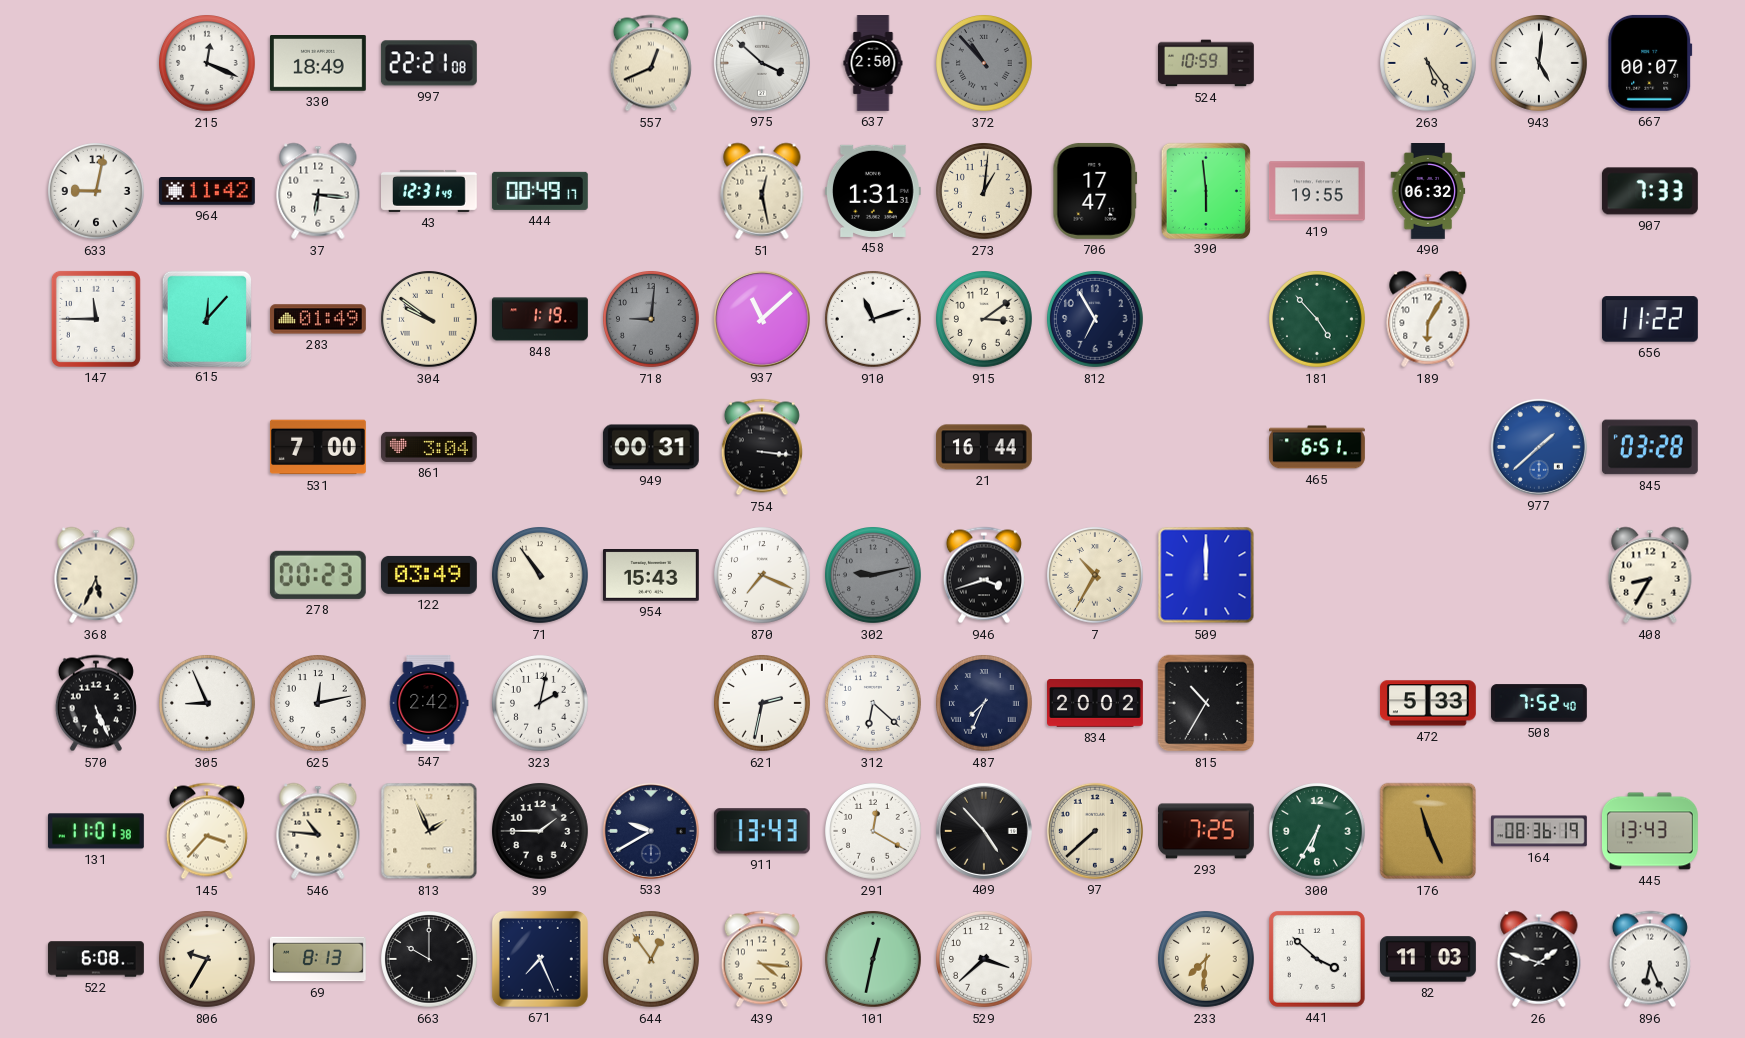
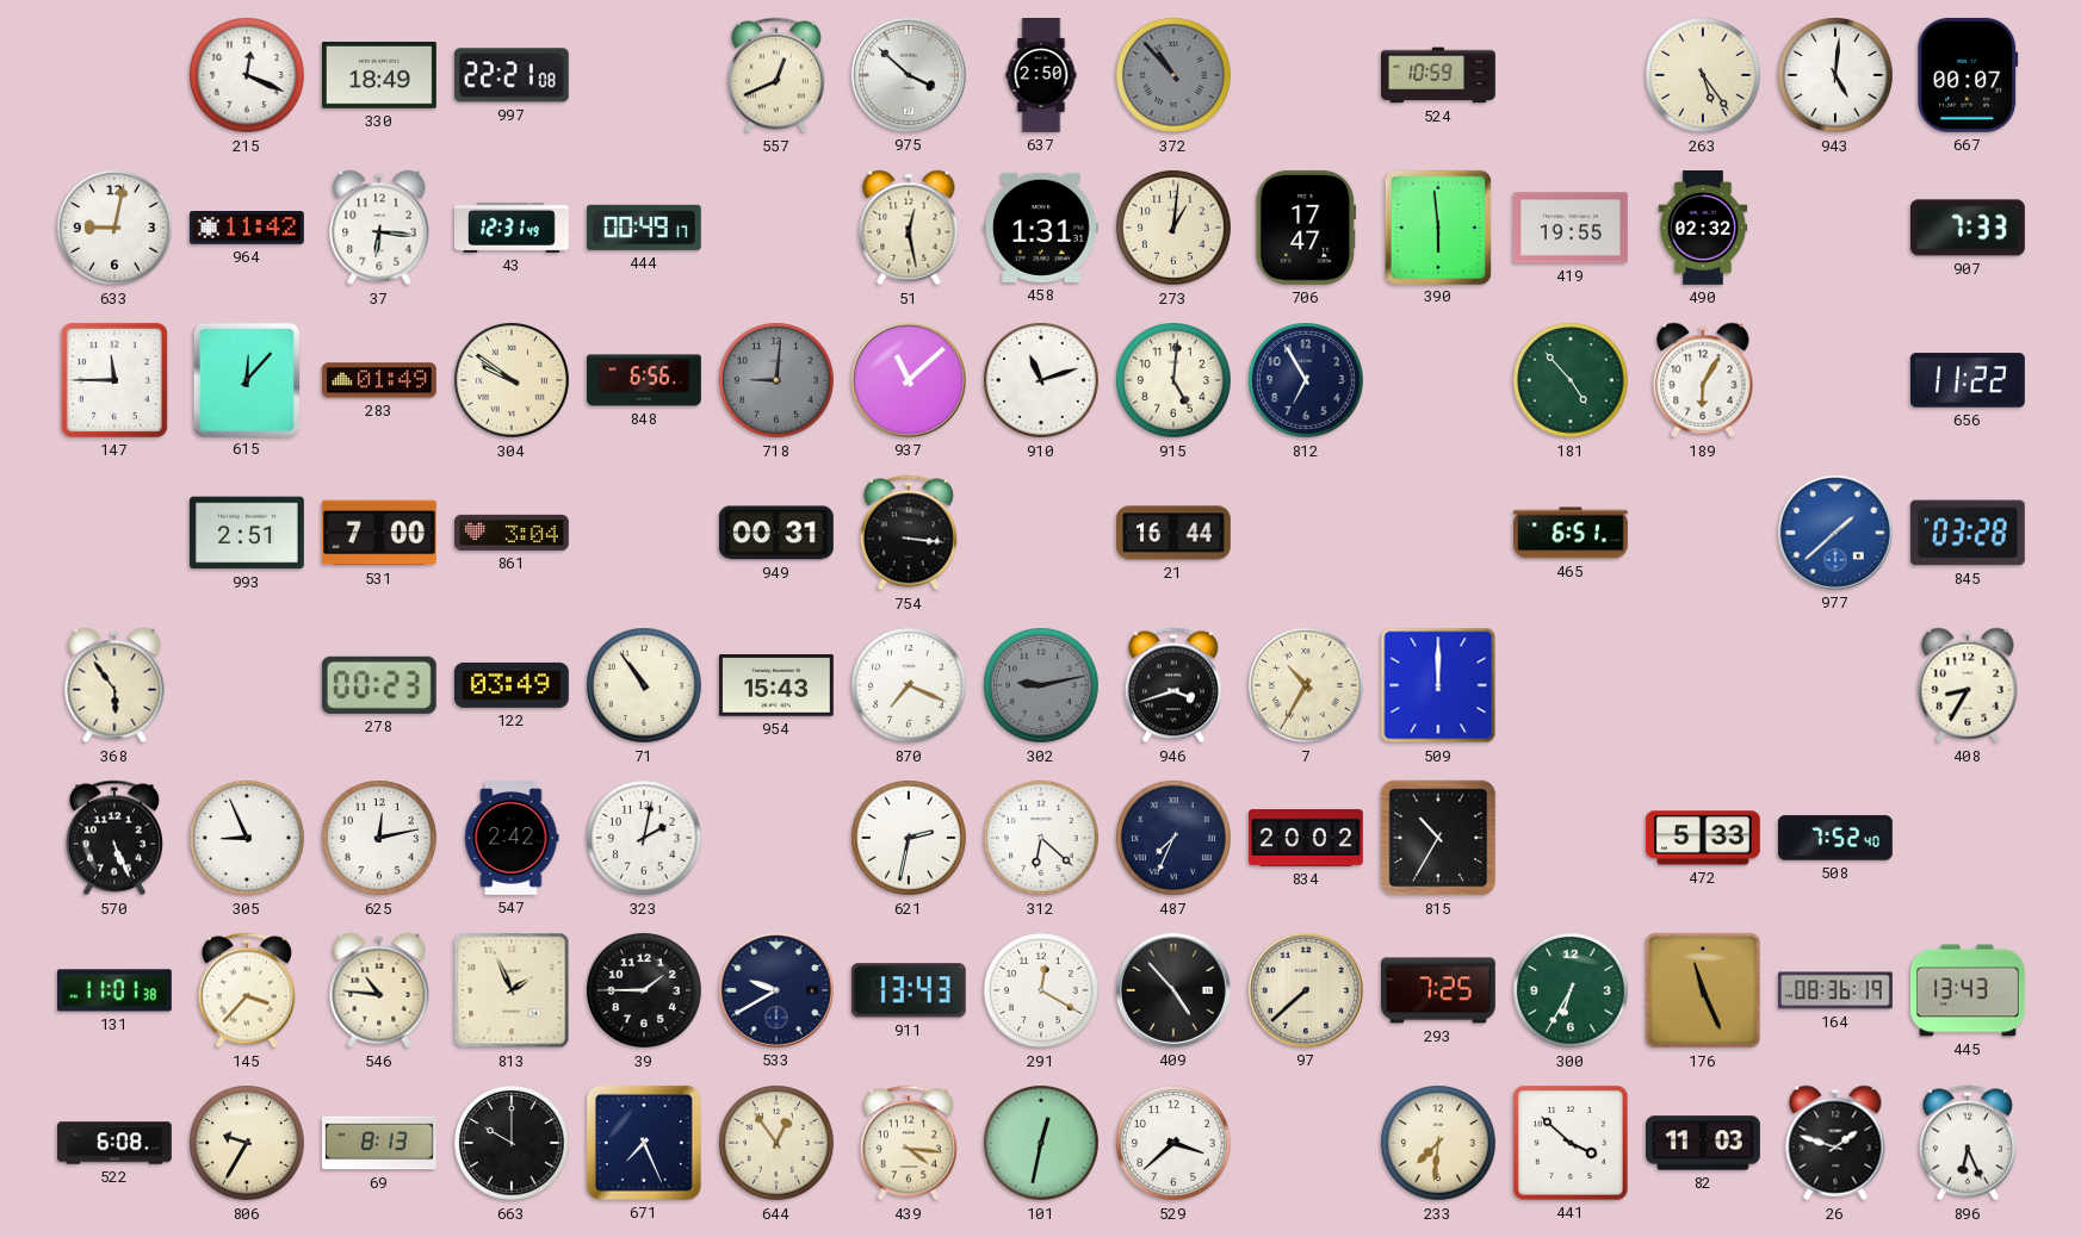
490: 06:32 -> 02:32 (1703, 229)
848: 1:19 -> 6:56 (645, 380)
915: 3:09 -> 5:01 (1175, 381)
993: none -> 2:51 (247, 533)
368: 5:34 -> 5:54 (114, 685)
